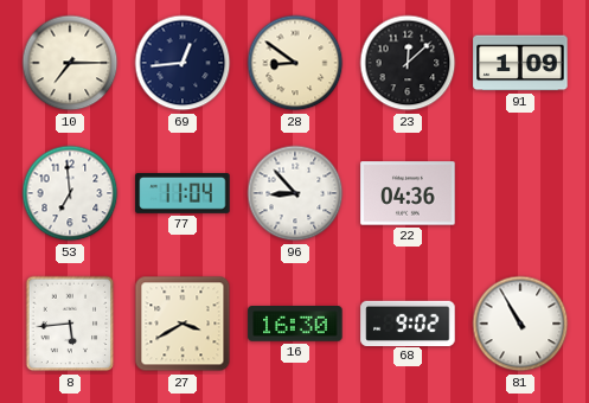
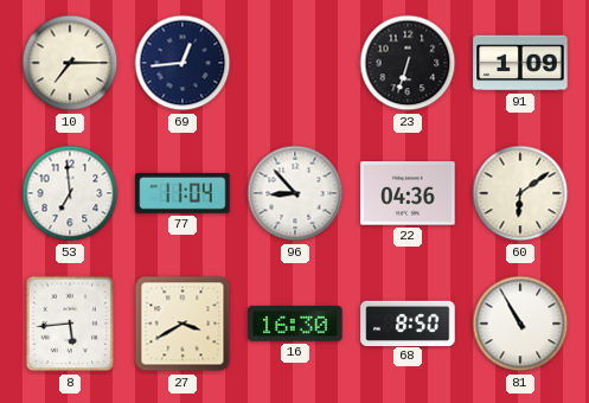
28: 8:51 -> none (295, 63)
23: 12:08 -> 6:33 (408, 63)
60: none -> 6:09 (520, 193)
68: 9:02 -> 8:50 (408, 322)
